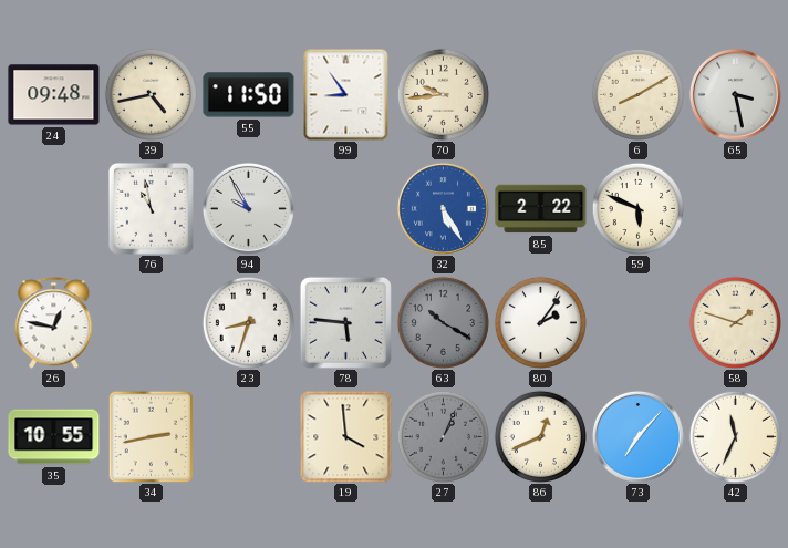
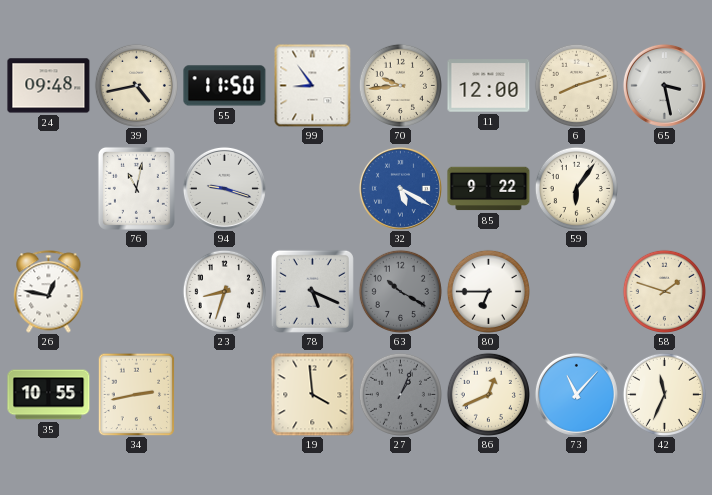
11: none -> 12:00 (489, 86)
6: 8:10 -> 8:12 (576, 85)
76: 10:58 -> 11:02 (136, 188)
94: 9:55 -> 9:18 (224, 188)
32: 5:25 -> 5:20 (400, 188)
85: 2:22 -> 9:22 (489, 189)
59: 5:49 -> 6:06 (576, 188)
78: 5:46 -> 5:19 (312, 291)
80: 2:06 -> 6:45 (488, 291)
73: 7:07 -> 11:07 (576, 394)
